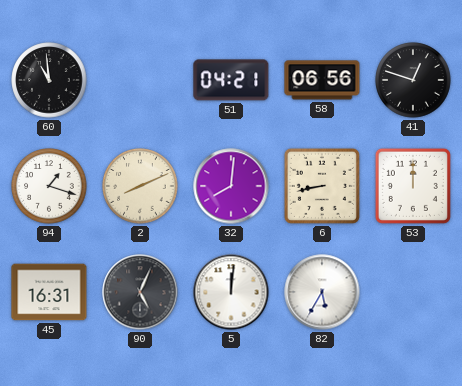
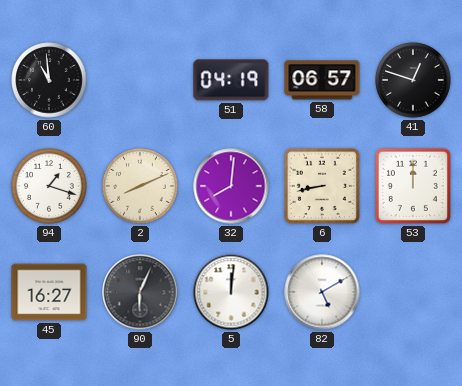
51: 04:21 -> 04:19 (231, 80)
58: 06:56 -> 06:57 (322, 80)
45: 16:31 -> 16:27 (49, 292)
90: 5:04 -> 6:04 (140, 292)
82: 5:35 -> 5:10 (322, 292)
